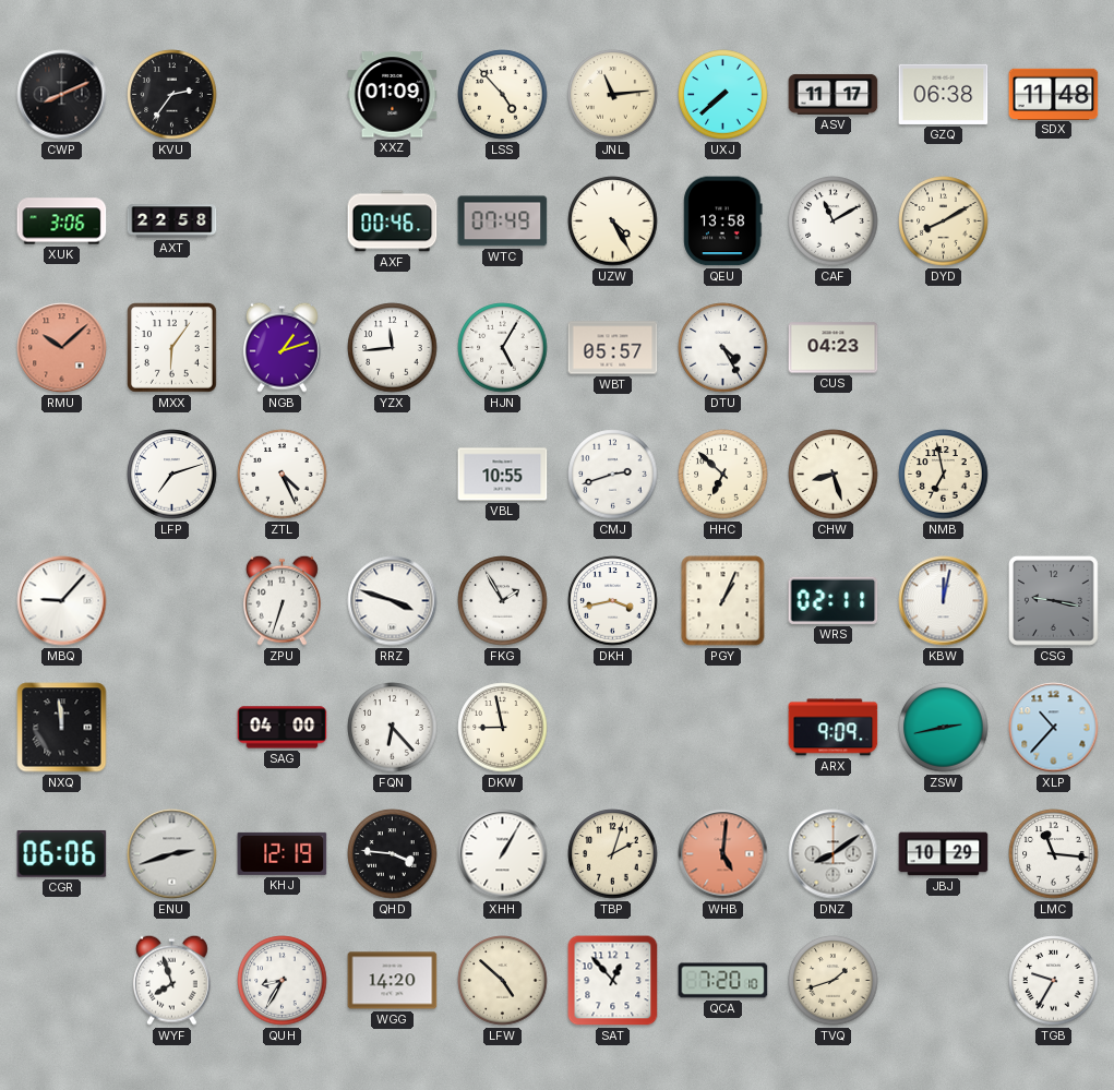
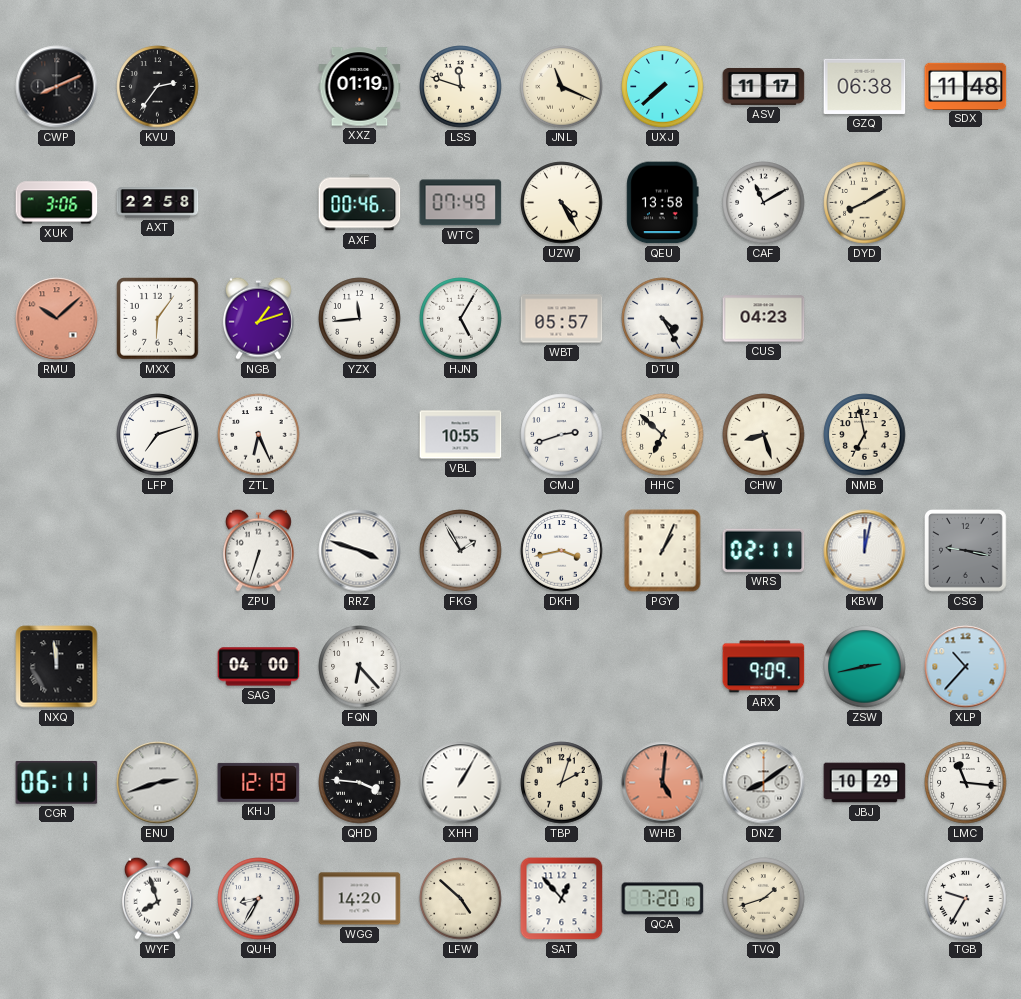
XXZ: 01:09 -> 01:19 (360, 87)
LSS: 4:53 -> 11:48 (461, 87)
JNL: 11:14 -> 11:19 (562, 87)
ZTL: 4:26 -> 6:26 (259, 435)
MBQ: 9:07 -> none (62, 601)
DKW: 8:58 -> none (503, 728)
CGR: 06:06 -> 06:11 (57, 782)
